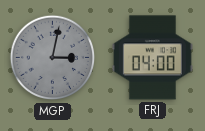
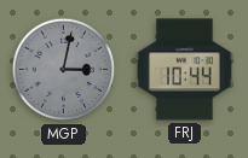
FRJ: 04:00 -> 10:44 (184, 70)
